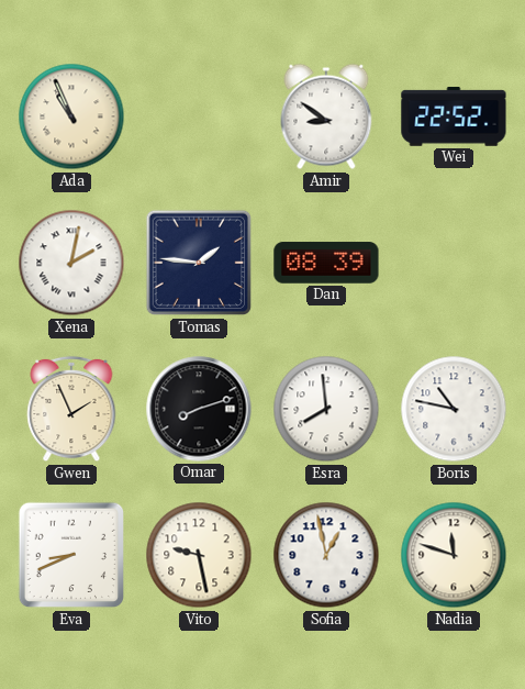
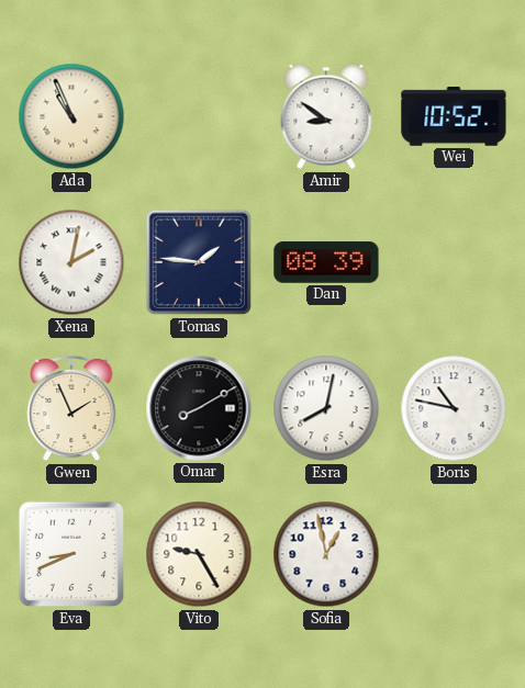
Wei: 22:52 -> 10:52 (454, 116)
Omar: 8:12 -> 8:10 (199, 408)
Esra: 7:59 -> 8:02 (326, 408)
Vito: 9:28 -> 9:25 (199, 554)
Nadia: 11:48 -> none (454, 555)
